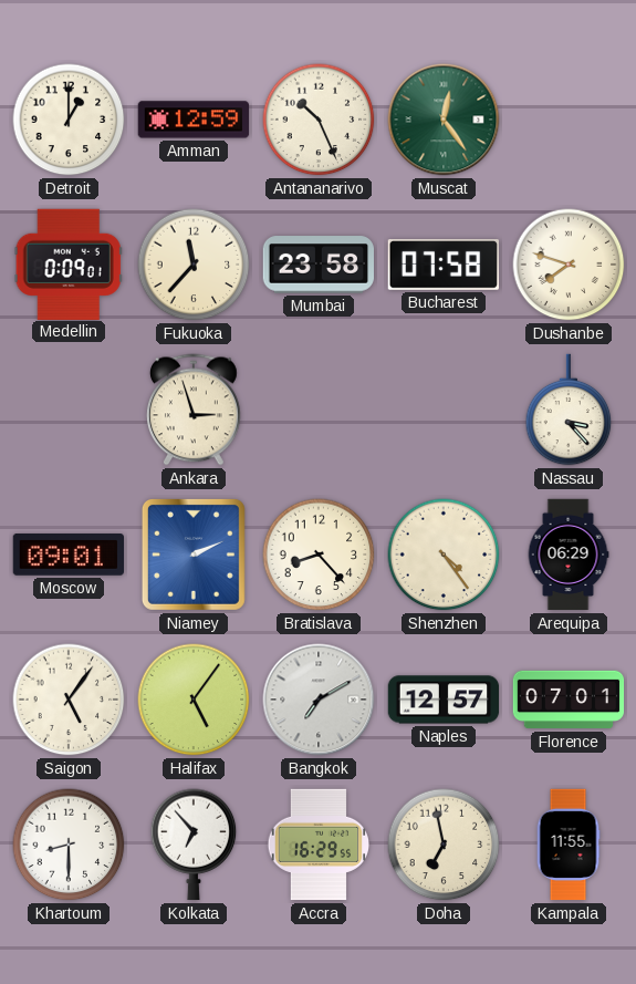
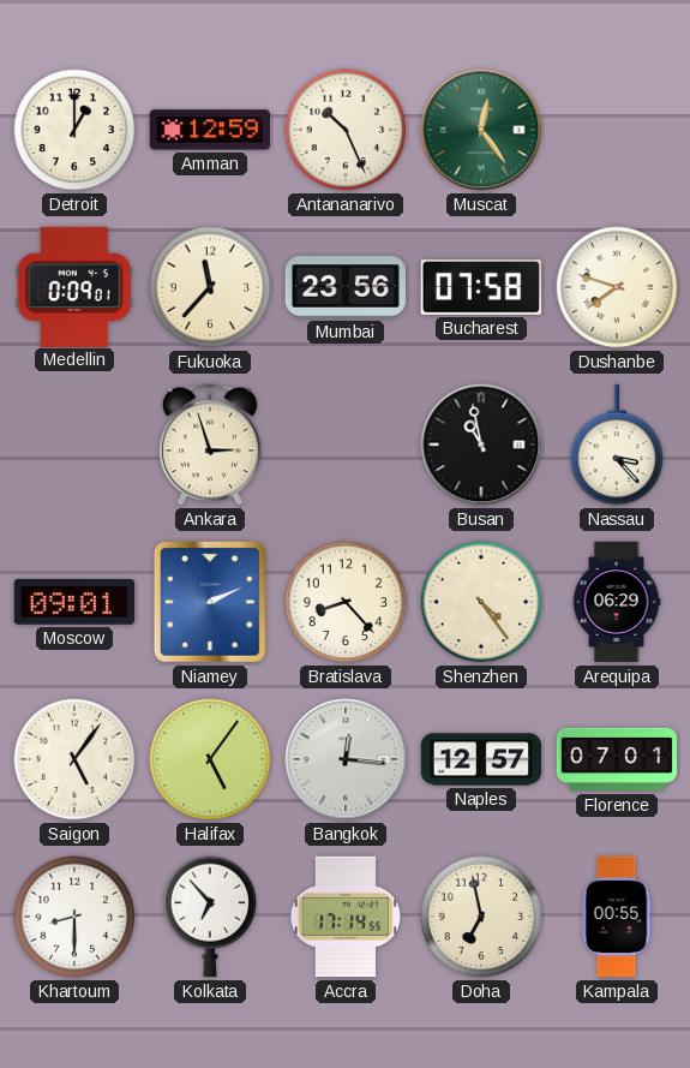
Mumbai: 23:58 -> 23:56 (344, 287)
Busan: none -> 10:58 (481, 444)
Bangkok: 7:10 -> 12:16 (346, 759)
Accra: 16:29 -> 17:14 (346, 917)
Kampala: 11:55 -> 00:55 (617, 917)
